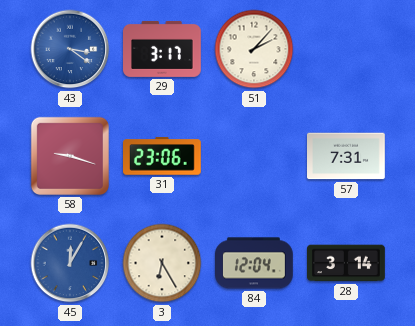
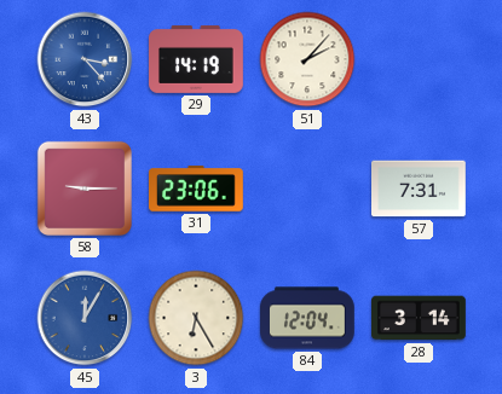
43: 3:21 -> 3:23 (85, 59)
29: 3:17 -> 14:19 (197, 59)
58: 9:18 -> 9:15 (85, 189)
